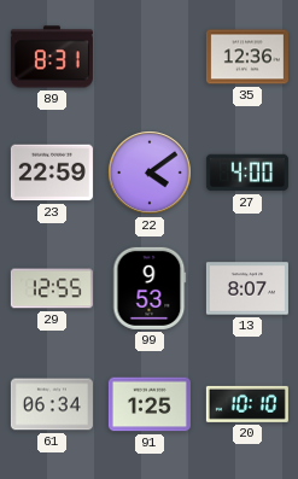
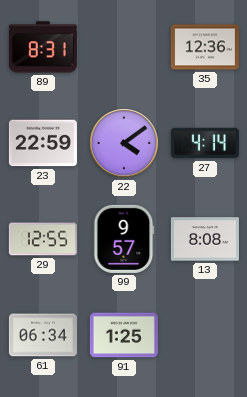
27: 4:00 -> 4:14 (205, 143)
99: 9:53 -> 9:57 (124, 239)
13: 8:07 -> 8:08 (205, 239)
20: 10:10 -> none (247, 404)
